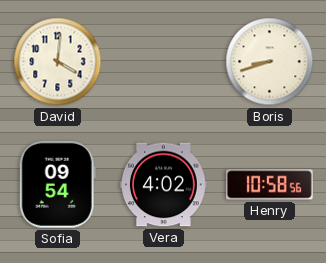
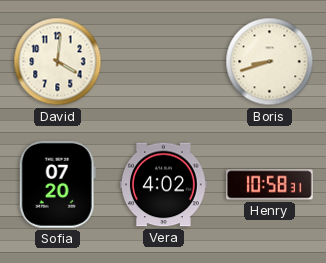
Sofia: 09:54 -> 07:20 (57, 184)
Henry: 10:58:56 -> 10:58:31 (269, 185)
